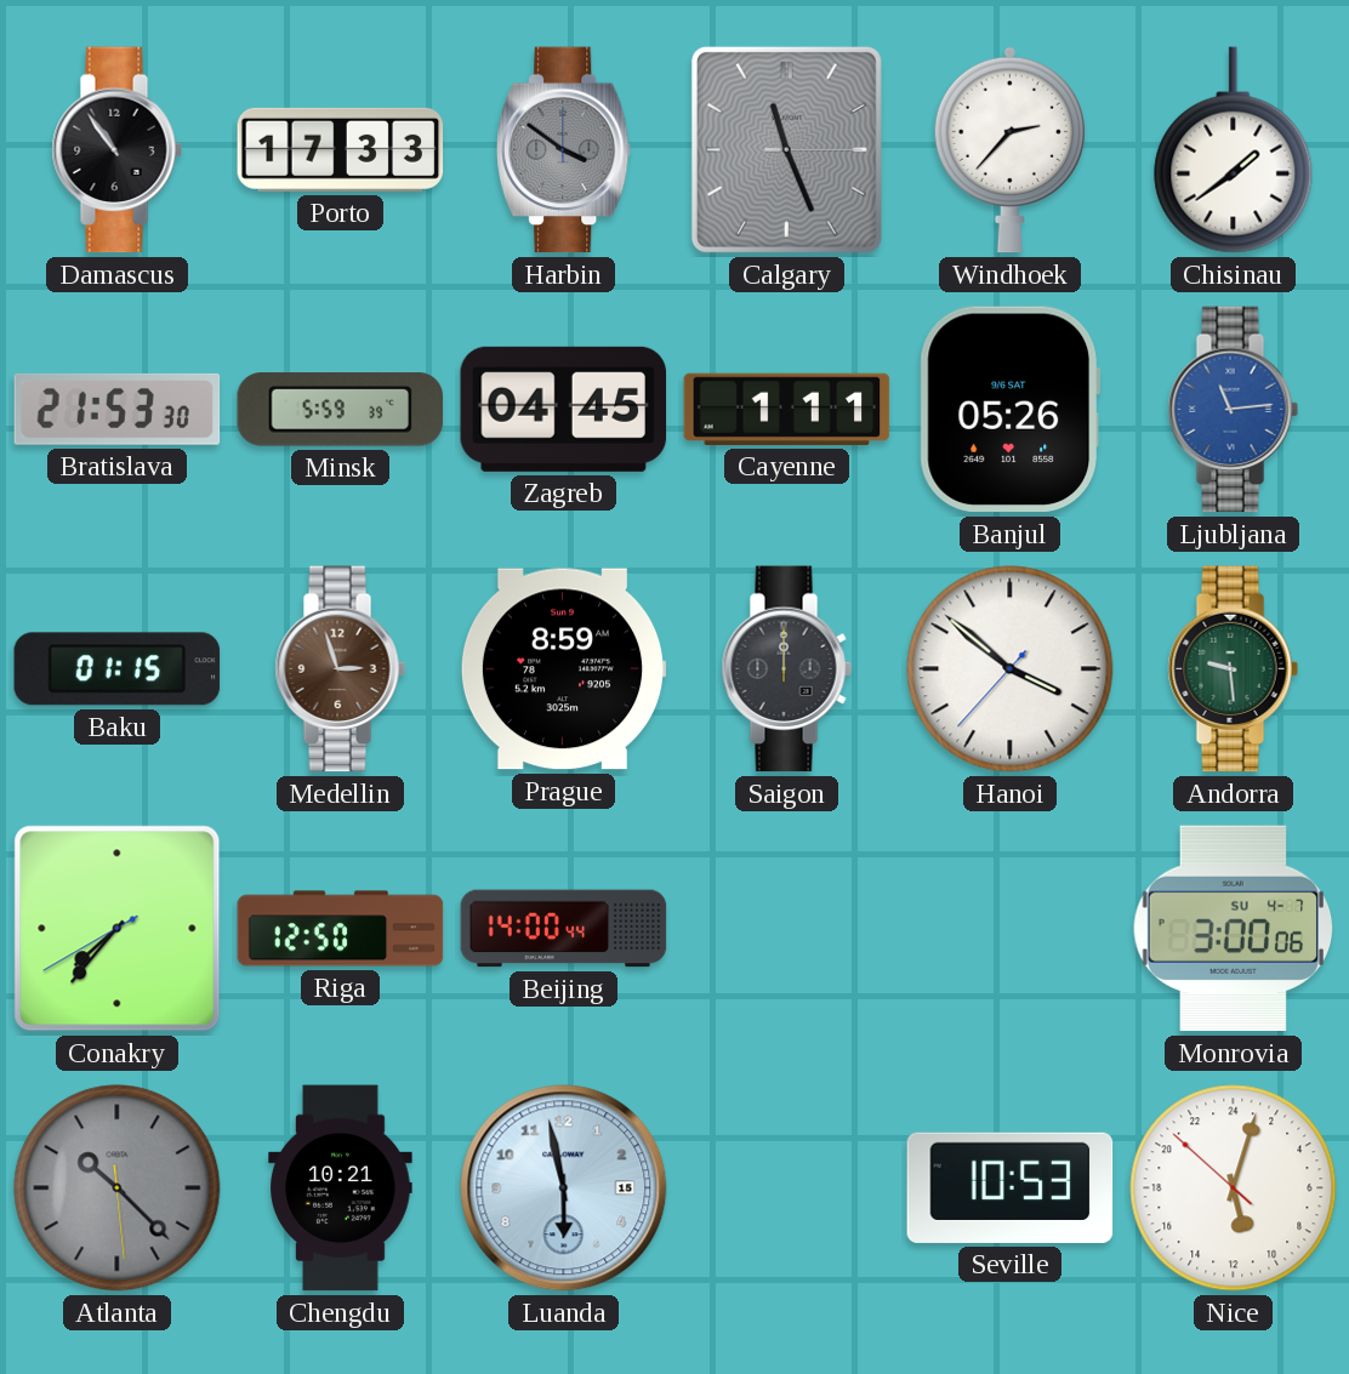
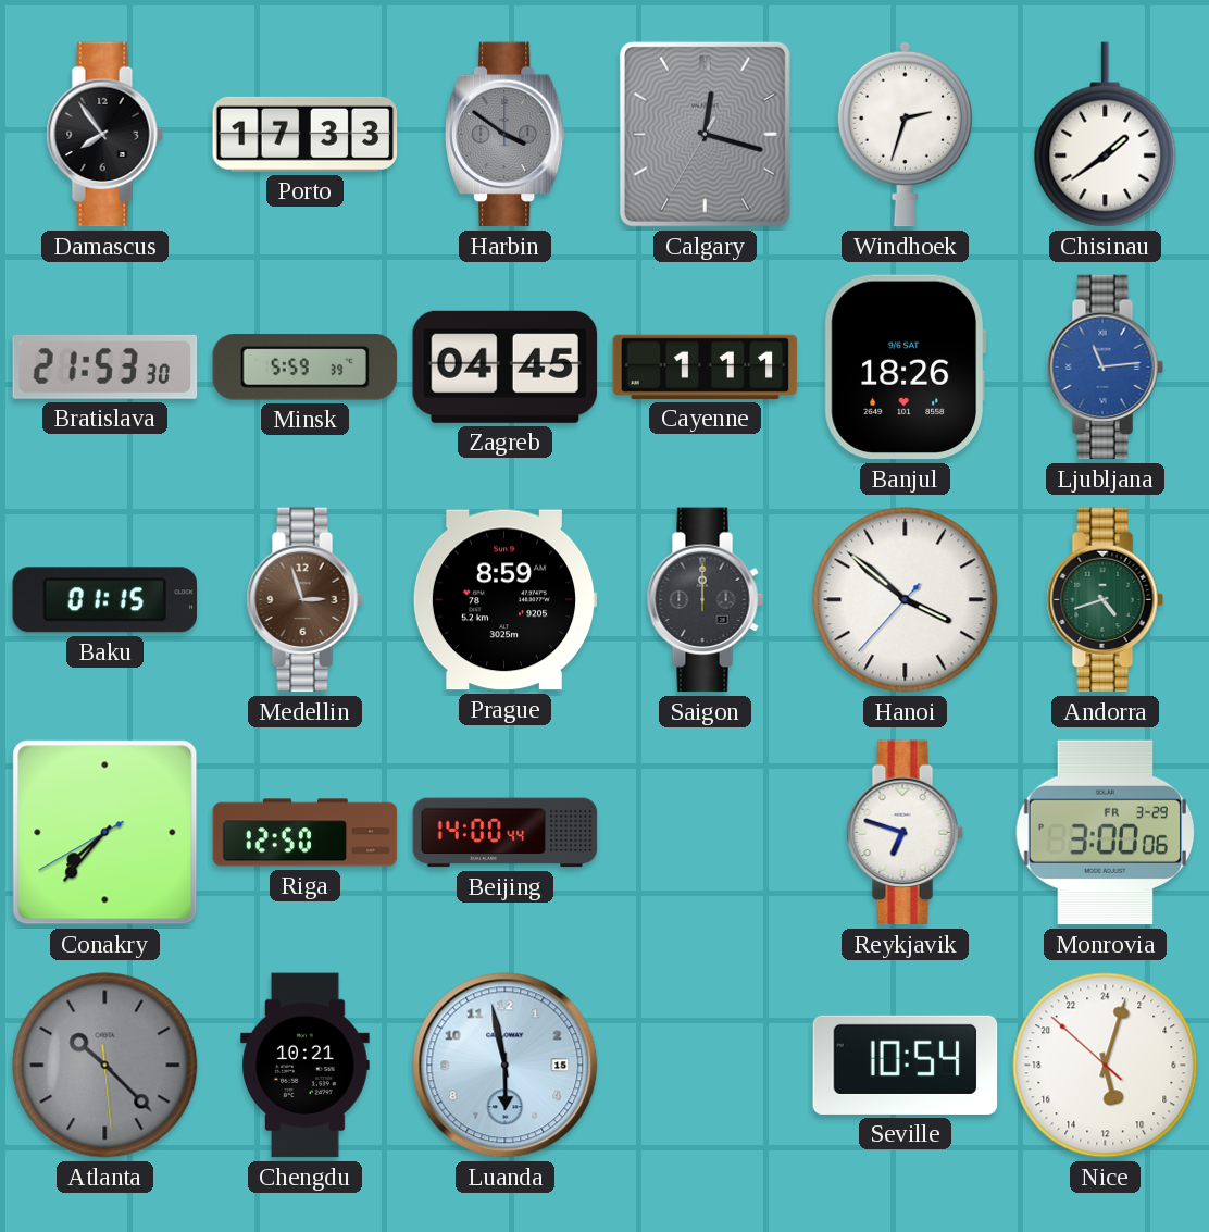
Damascus: 10:54 -> 7:54 (104, 135)
Calgary: 11:26 -> 12:17 (705, 134)
Windhoek: 2:37 -> 2:33 (905, 135)
Banjul: 05:26 -> 18:26 (905, 368)
Andorra: 9:29 -> 4:42 (1105, 600)
Reykjavik: none -> 6:48 (905, 833)
Monrovia date: SU 4-7 -> FR 3-29 (1106, 833)
Seville: 10:53 -> 10:54 (906, 1065)
